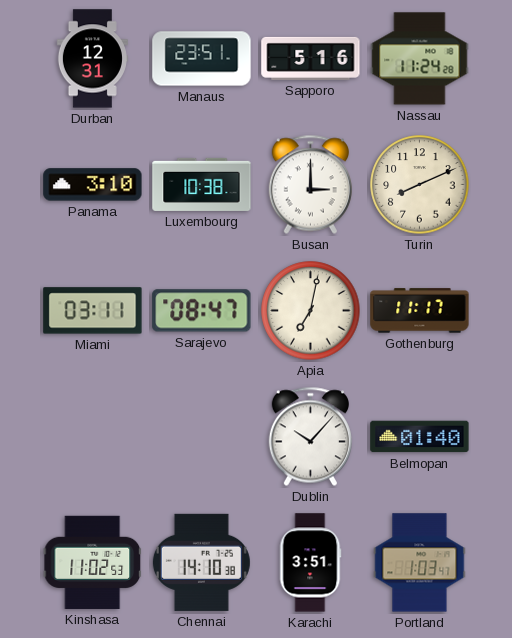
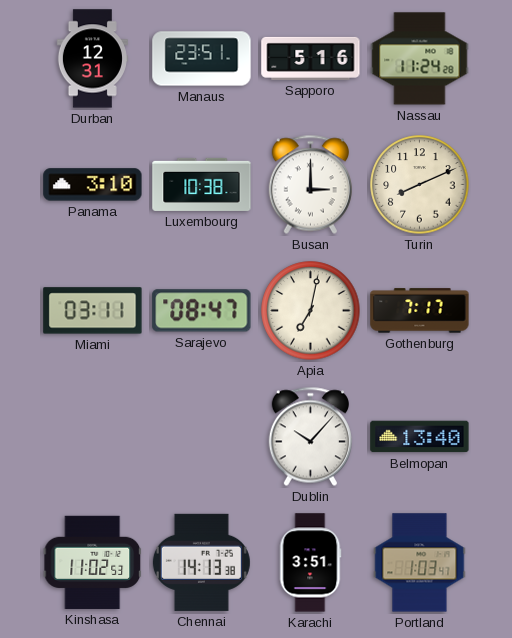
Gothenburg: 11:17 -> 7:17 (420, 311)
Belmopan: 01:40 -> 13:40 (420, 437)
Chennai: 14:10 -> 14:13 (201, 562)
